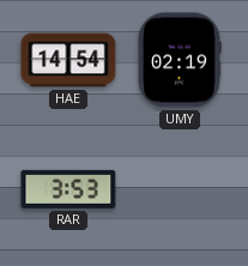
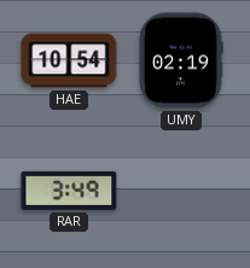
HAE: 14:54 -> 10:54 (69, 60)
RAR: 3:53 -> 3:49 (69, 191)
